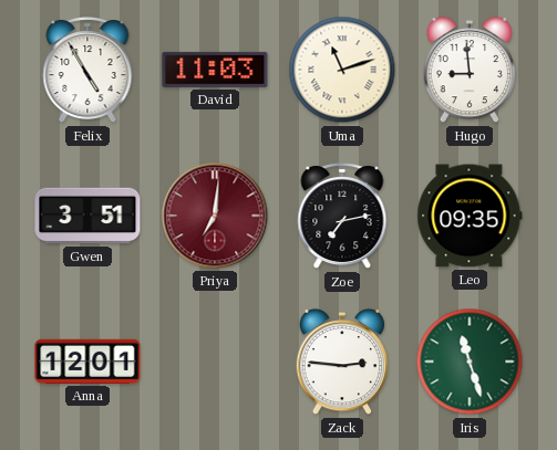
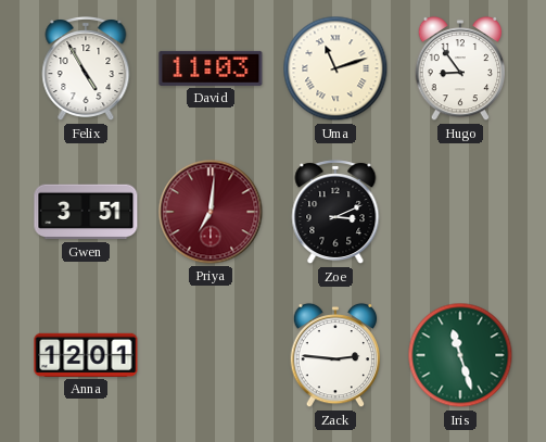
Hugo: 8:59 -> 8:54 (460, 68)
Zoe: 7:13 -> 3:11 (335, 213)
Leo: 09:35 -> none (470, 216)
